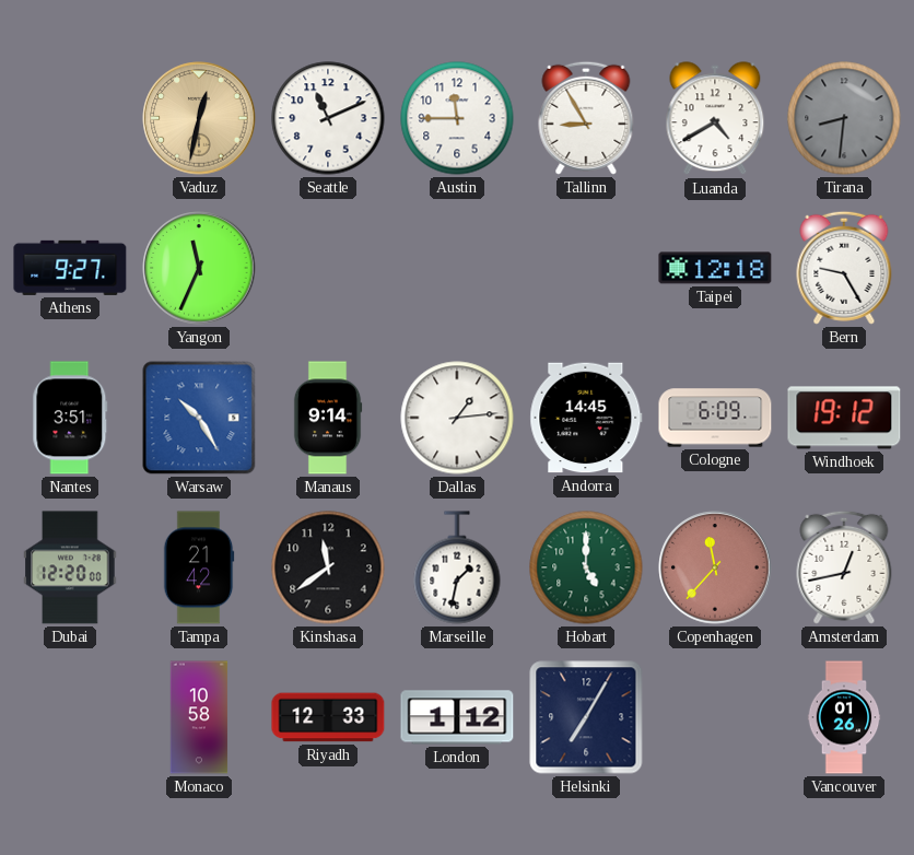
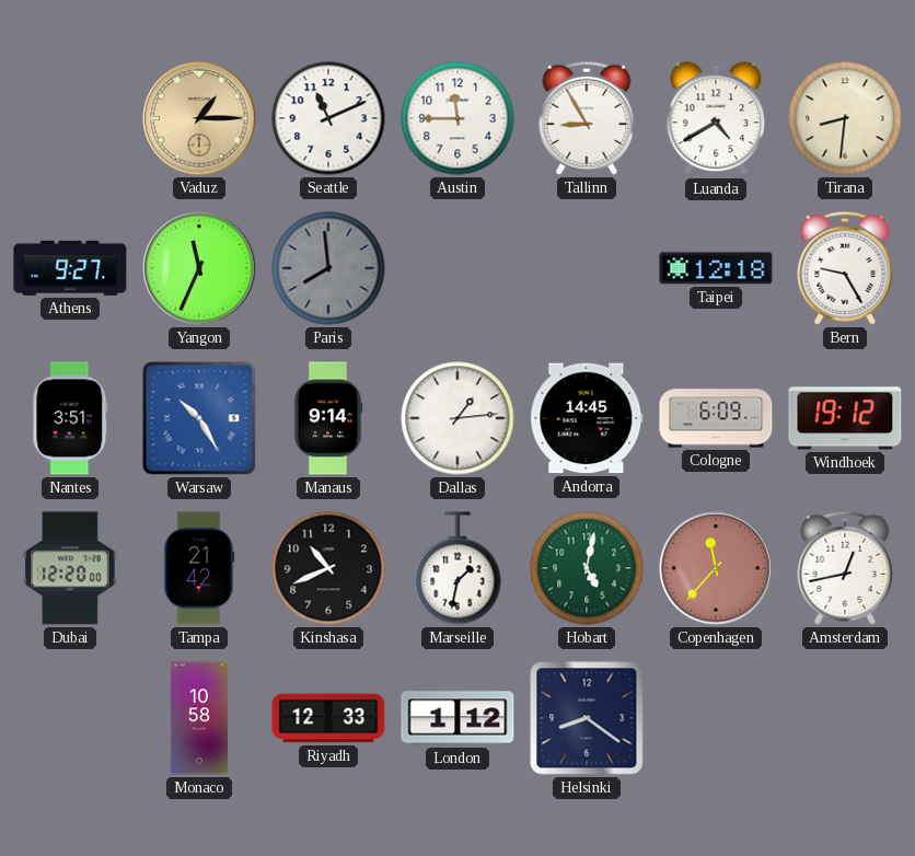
Vaduz: 12:32 -> 1:15 (199, 118)
Tirana dial: grey -> cream (845, 118)
Paris: none -> 7:59 (328, 268)
Kinshasa: 11:39 -> 10:41 (328, 568)
Hobart: 5:00 -> 5:02 (587, 568)
Helsinki: 7:05 -> 8:21 (587, 718)
Vancouver: 01:26 -> none (844, 717)
